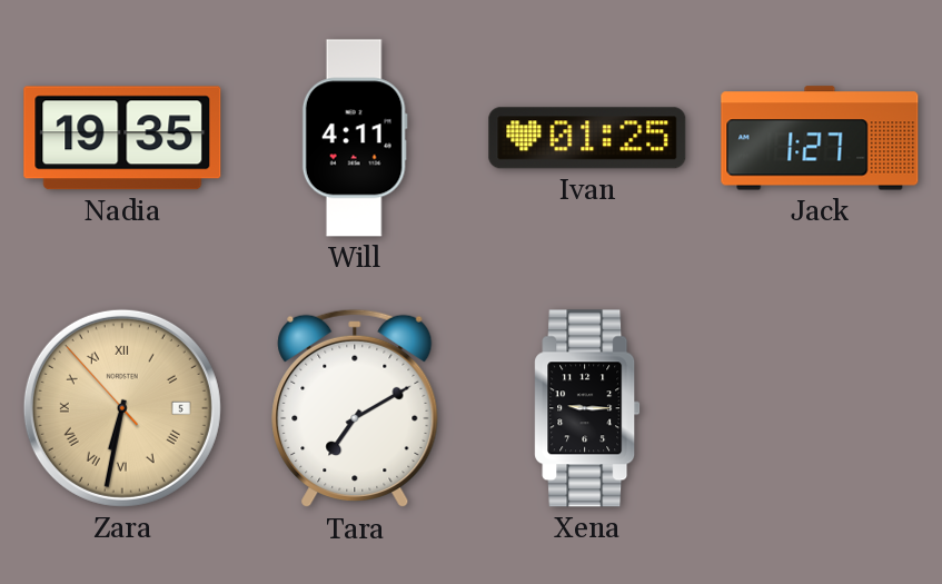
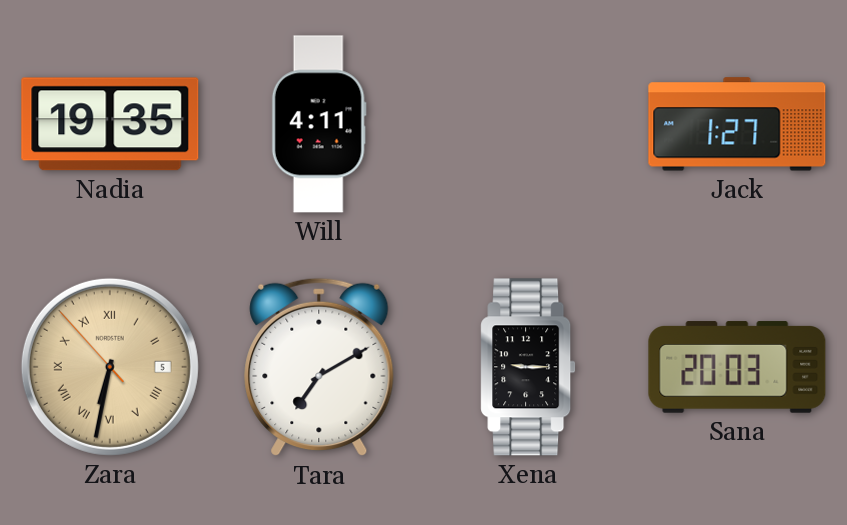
Ivan: 01:25 -> none (587, 138)
Sana: none -> 20:03 (737, 367)
